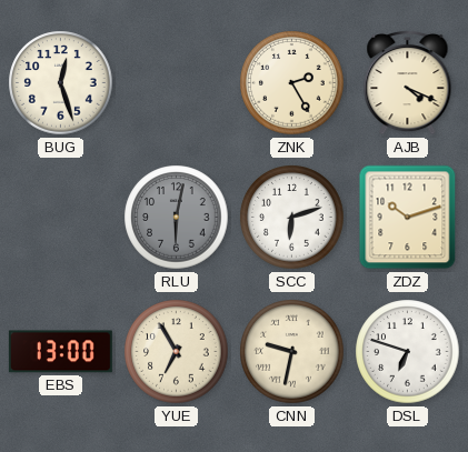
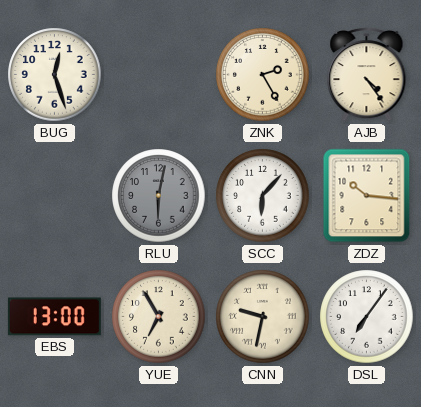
AJB: 4:19 -> 4:24 (367, 74)
SCC: 6:12 -> 6:07 (263, 196)
ZDZ: 10:12 -> 10:16 (367, 196)
DSL: 6:48 -> 7:06 (367, 317)
